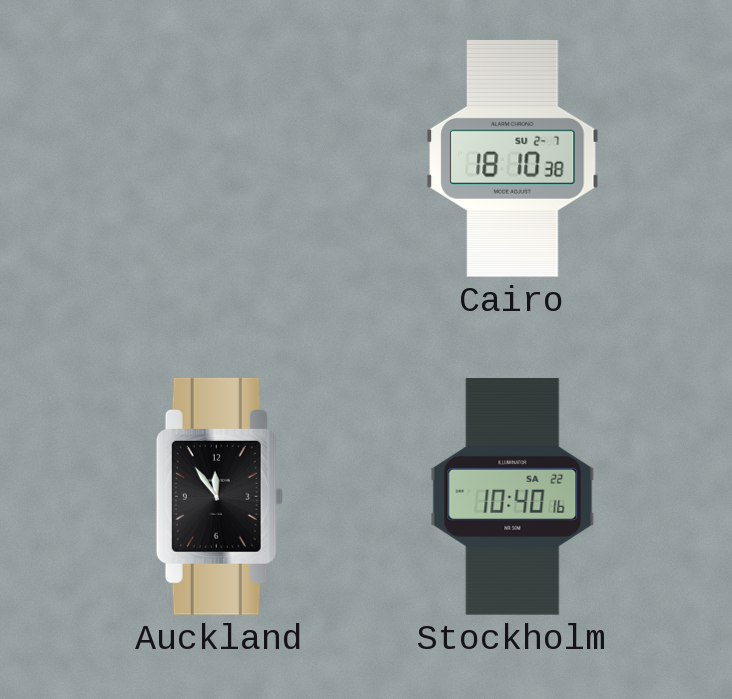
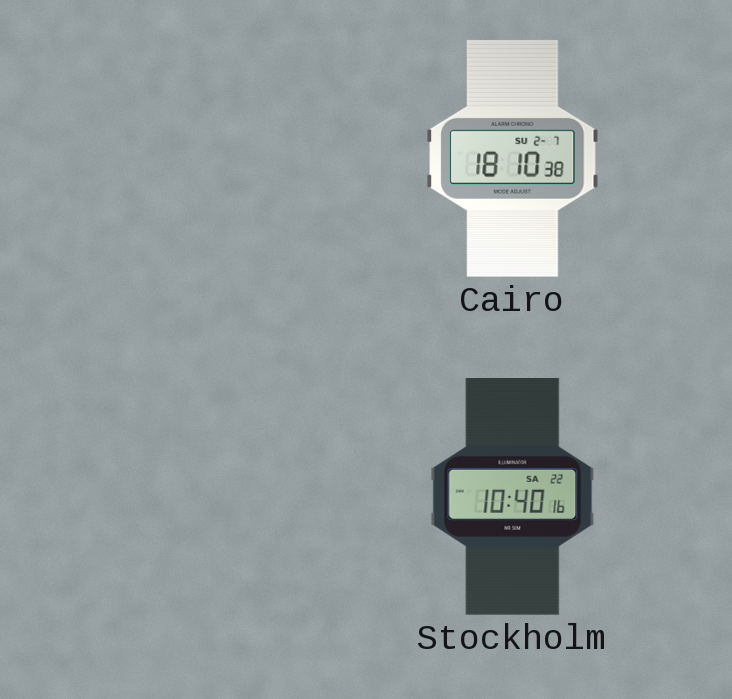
Auckland: 11:54 -> none (219, 496)
